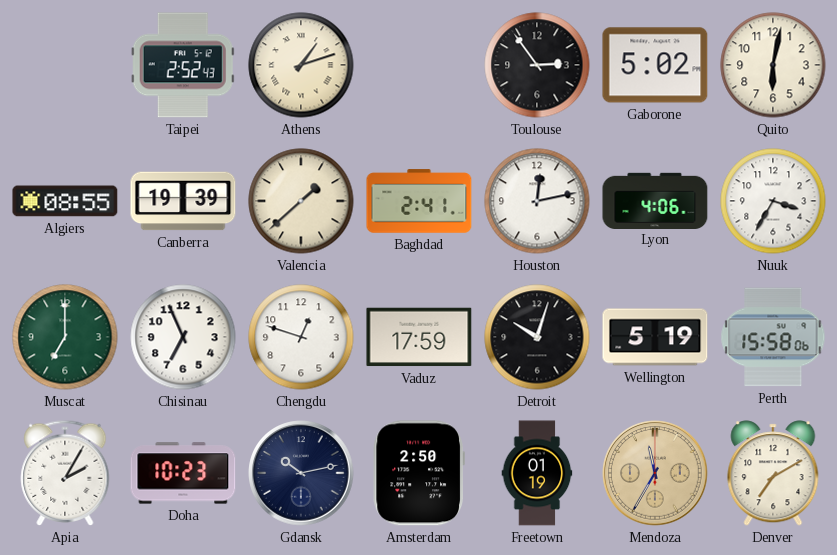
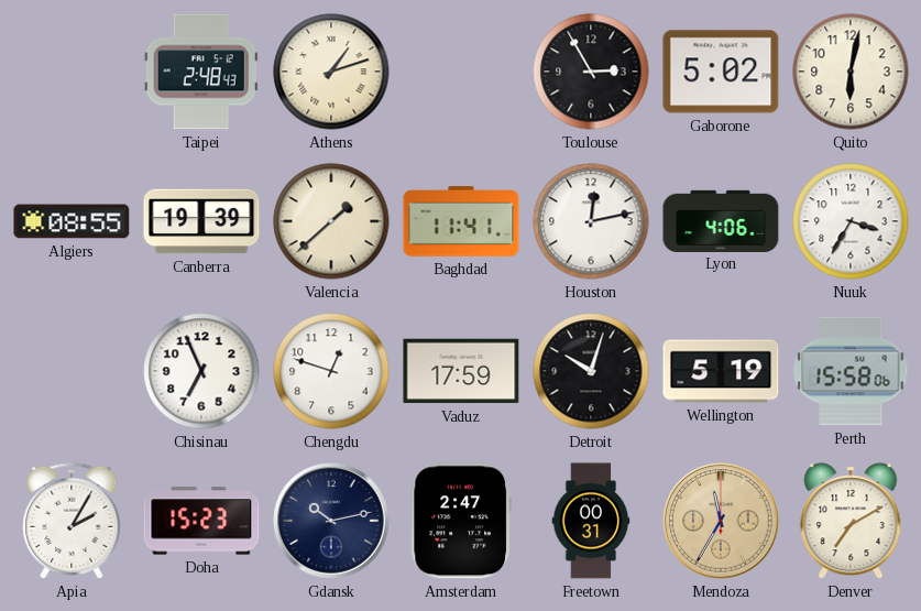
Taipei: 2:52 -> 2:48 (201, 72)
Toulouse: 2:54 -> 2:55 (591, 72)
Baghdad: 2:41 -> 11:41 (461, 221)
Muscat: 7:00 -> none (65, 337)
Doha: 10:23 -> 15:23 (201, 521)
Amsterdam: 2:50 -> 2:47 (461, 521)
Freetown: 01:19 -> 00:31 (591, 521)
